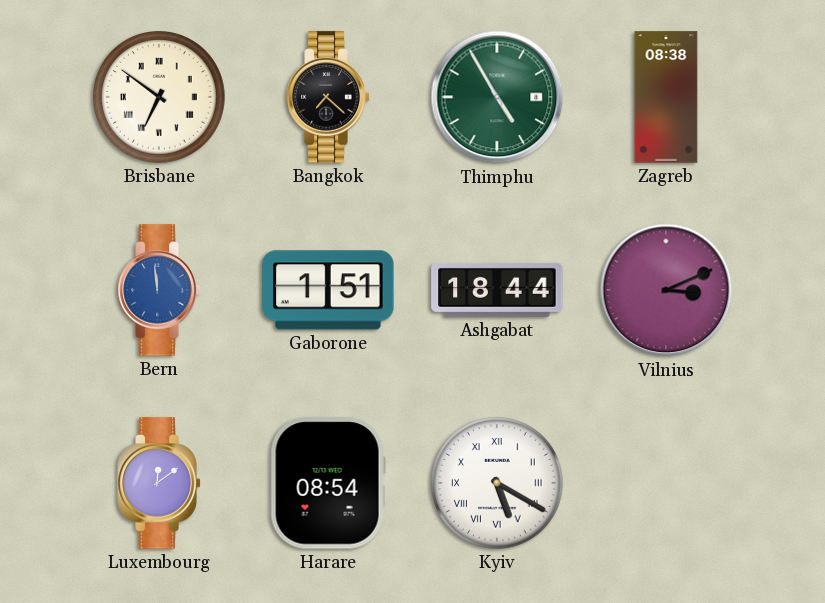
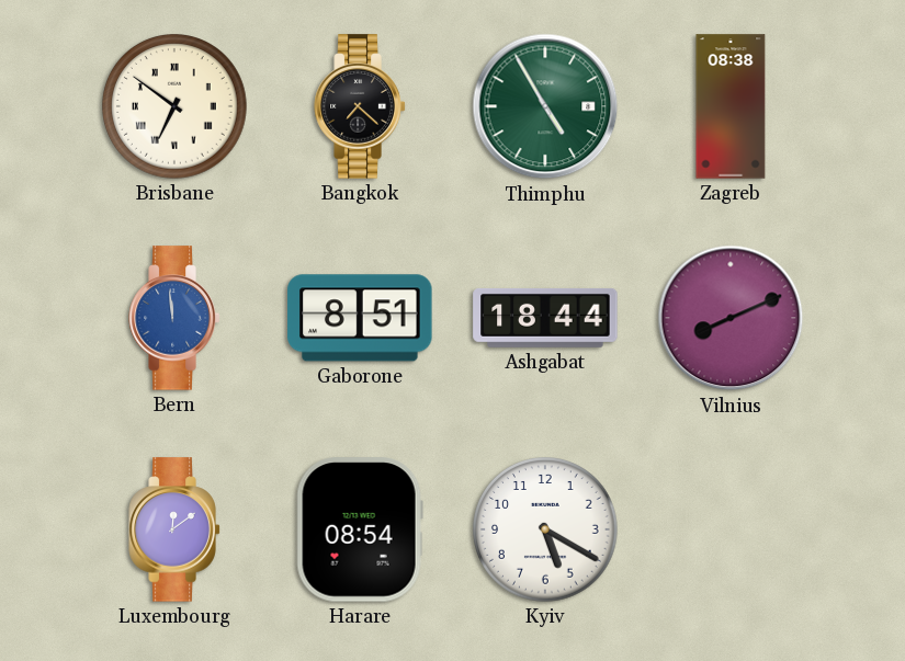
Gaborone: 1:51 -> 8:51 (360, 318)
Vilnius: 3:11 -> 8:11 (731, 318)
Kyiv numerals: Roman -> Arabic (546, 531)
